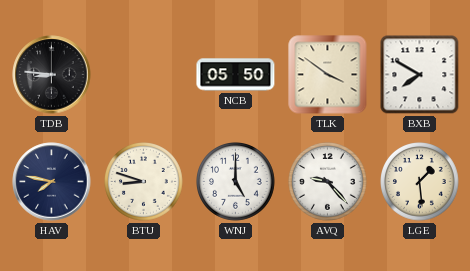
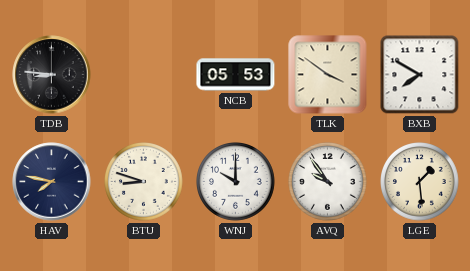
NCB: 05:50 -> 05:53 (236, 75)
WNJ: 5:00 -> 10:00 (236, 182)
AVQ: 9:23 -> 9:54 (328, 182)
